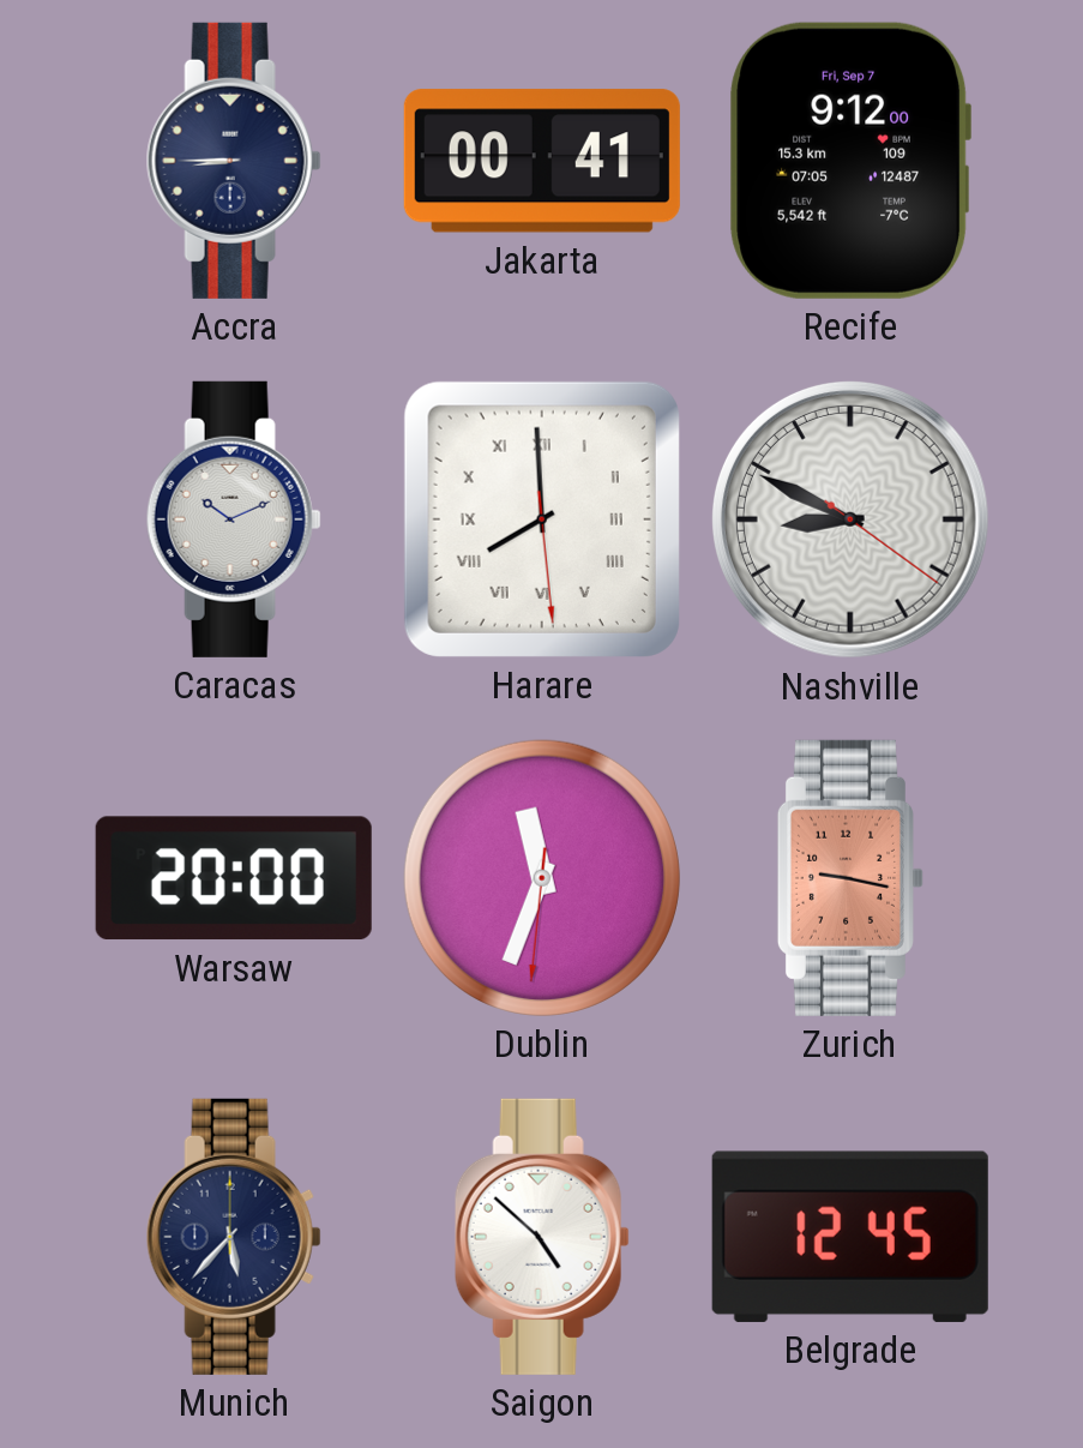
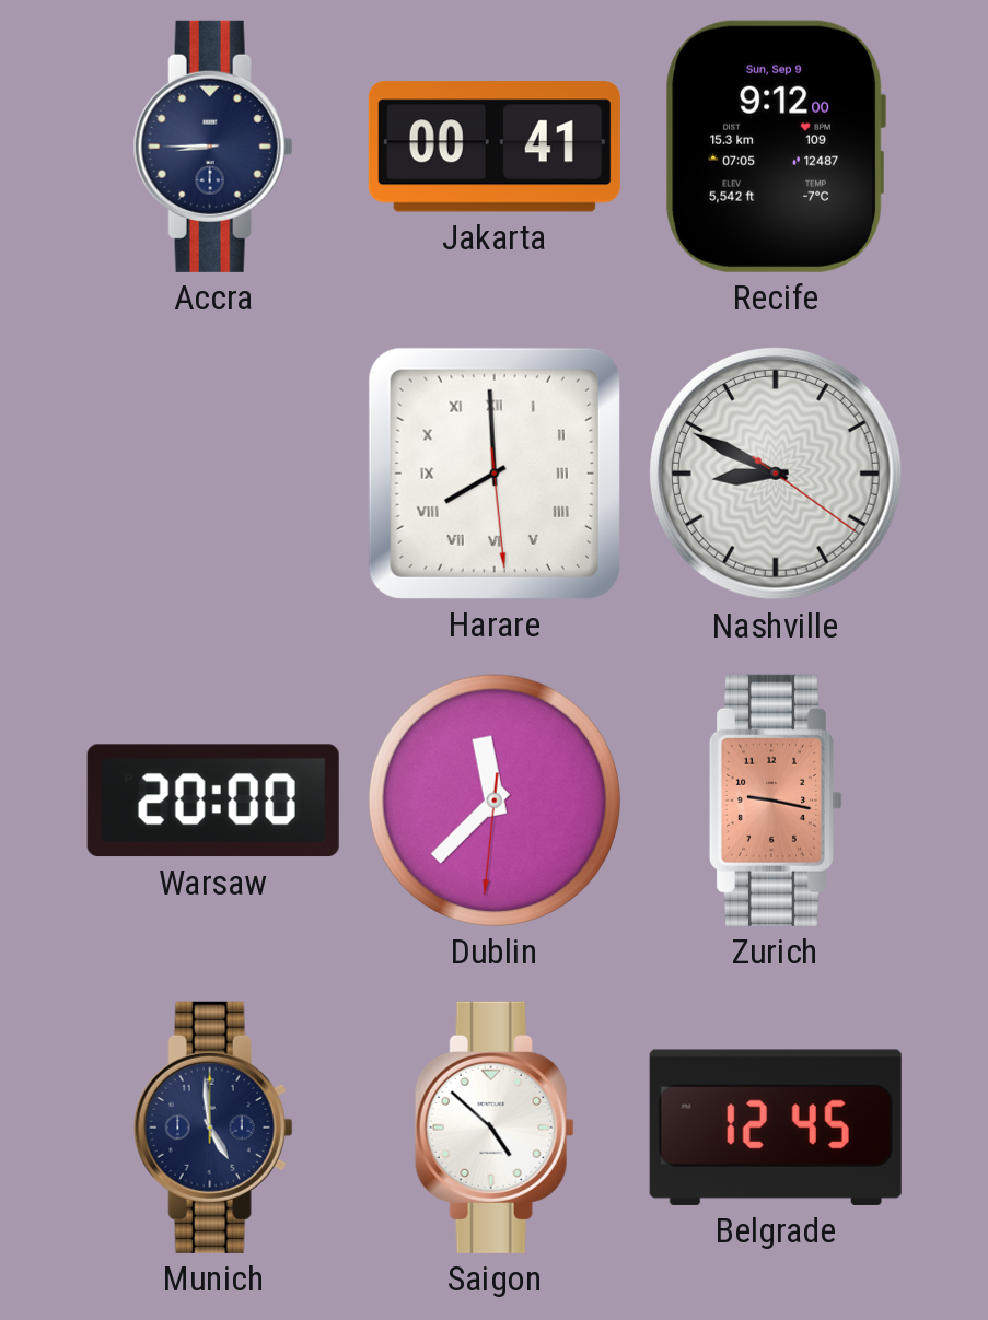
Recife date: Fri, Sep 7 -> Sun, Sep 9 (776, 147)
Caracas: 10:11 -> none (234, 519)
Dublin: 11:33 -> 11:37 (495, 801)
Munich: 5:37 -> 4:59 (213, 1128)
